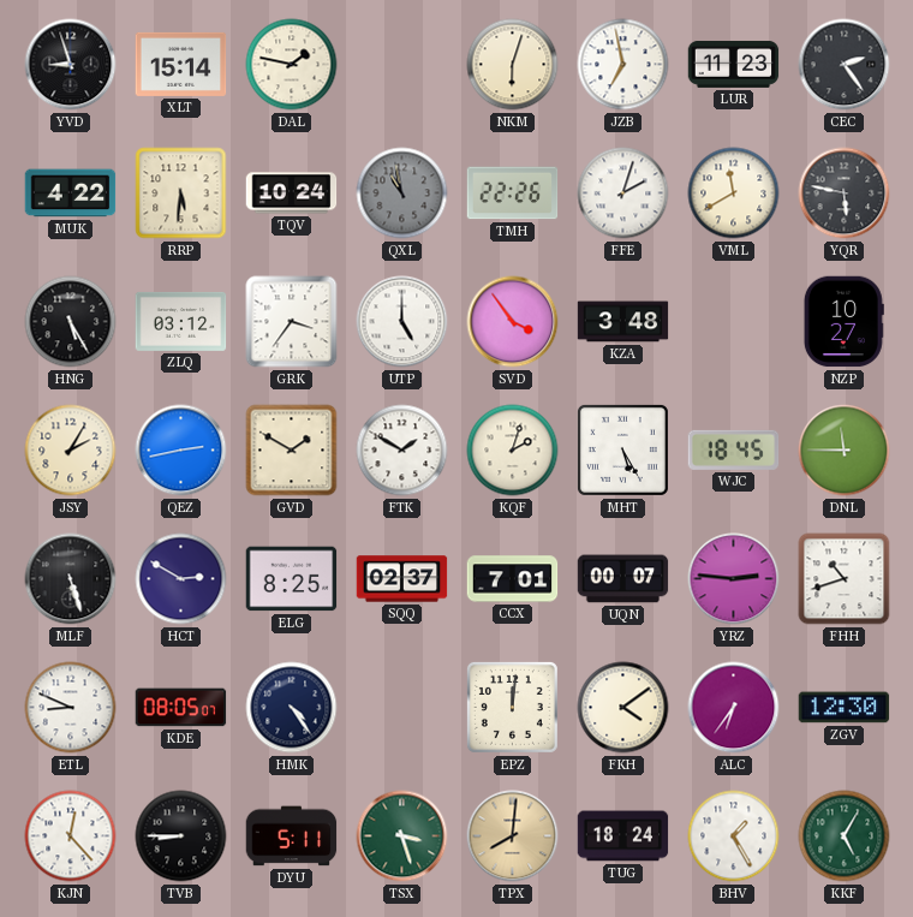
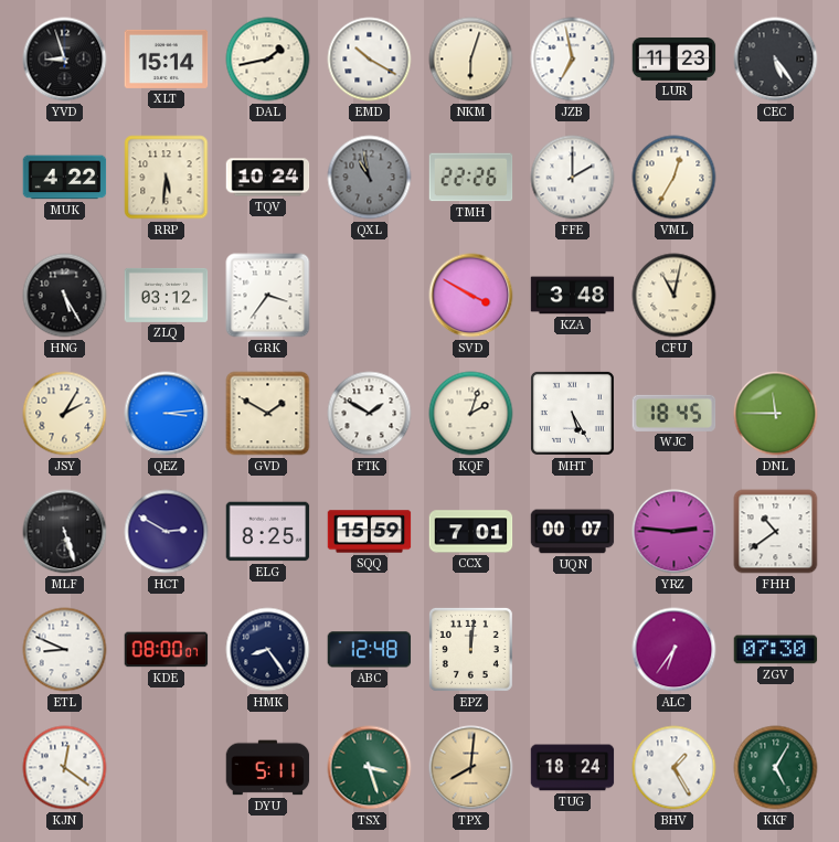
DAL: 1:47 -> 1:43 (268, 60)
EMD: none -> 10:20 (370, 60)
CEC: 2:24 -> 5:24 (776, 60)
FFE: 2:03 -> 2:00 (573, 178)
VML: 11:40 -> 12:35 (675, 178)
YQR: 5:47 -> none (845, 193)
UTP: 5:00 -> none (402, 322)
SVD: 3:54 -> 3:50 (471, 296)
CFU: none -> 11:02 (675, 296)
NZP: 10:27 -> none (843, 322)
QEZ: 2:43 -> 3:14 (167, 414)
SQQ: 02:37 -> 15:59 (370, 532)
FHH: 10:42 -> 10:39 (776, 532)
KDE: 08:05 -> 08:00 (167, 650)
HMK: 4:24 -> 8:24 (268, 650)
ABC: none -> 12:48 (370, 650)
FKH: 4:09 -> none (623, 708)
ZGV: 12:30 -> 07:30 (776, 650)
KJN: 12:23 -> 12:21 (65, 768)
TVB: 8:45 -> none (181, 836)
